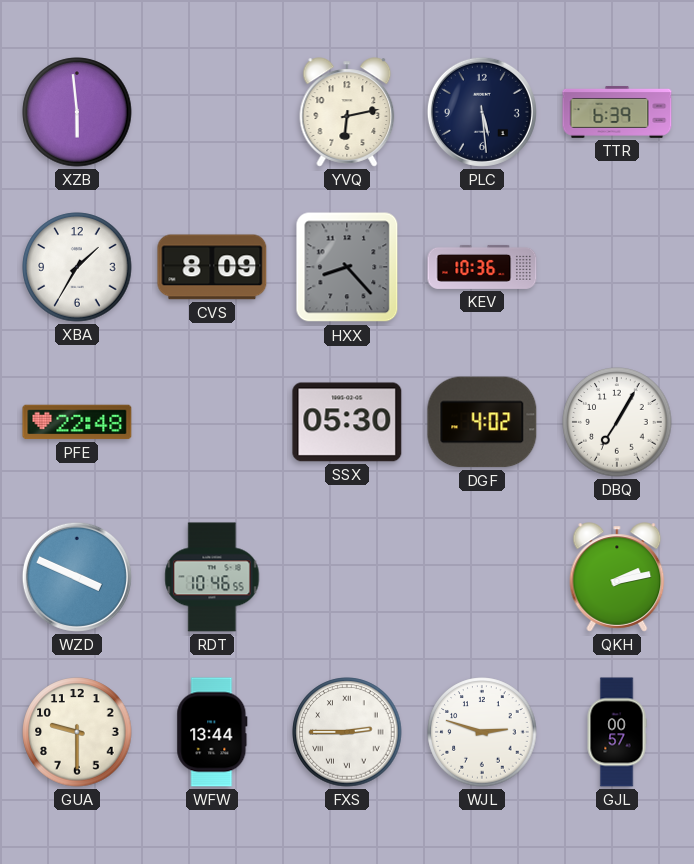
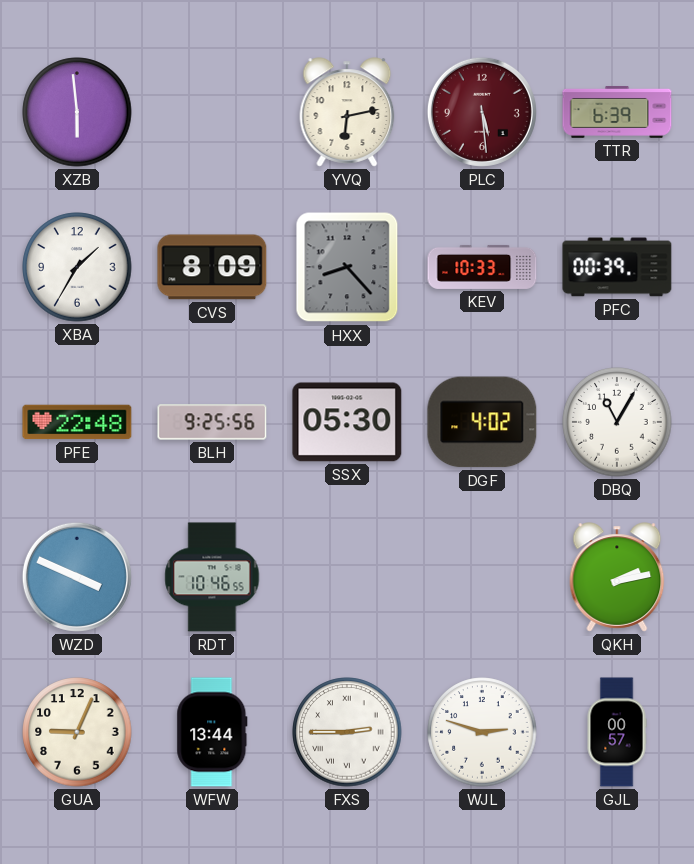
PLC dial: navy -> burgundy (482, 112)
KEV: 10:36 -> 10:33 (482, 267)
PFC: none -> 00:39 (617, 267)
BLH: none -> 9:25 (212, 422)
DBQ: 7:05 -> 11:05 (617, 422)
GUA: 9:30 -> 9:04 (77, 732)
